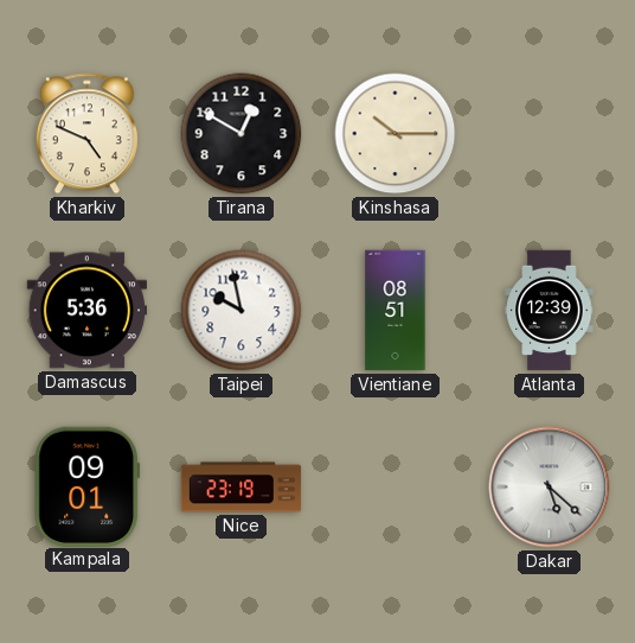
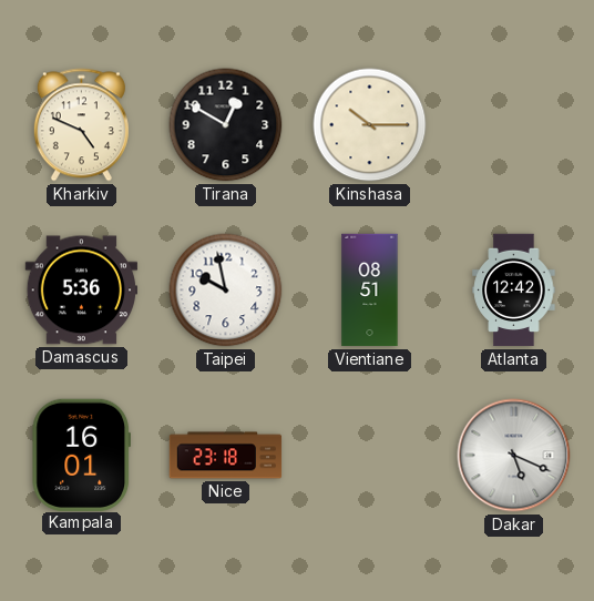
Atlanta: 12:39 -> 12:42 (514, 291)
Kampala: 09:01 -> 16:01 (81, 455)
Nice: 23:19 -> 23:18 (226, 456)
Dakar: 5:22 -> 5:19 (514, 456)
